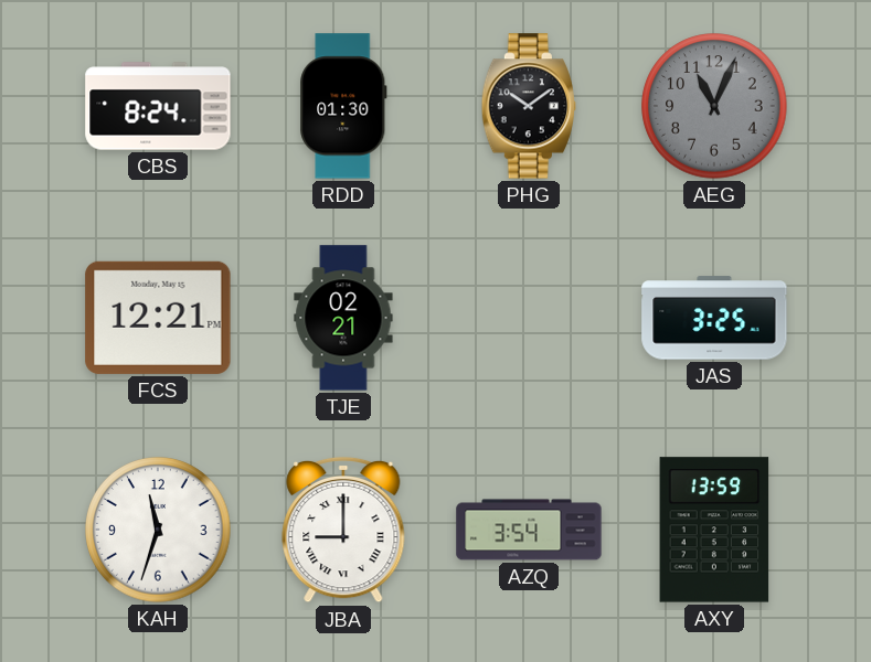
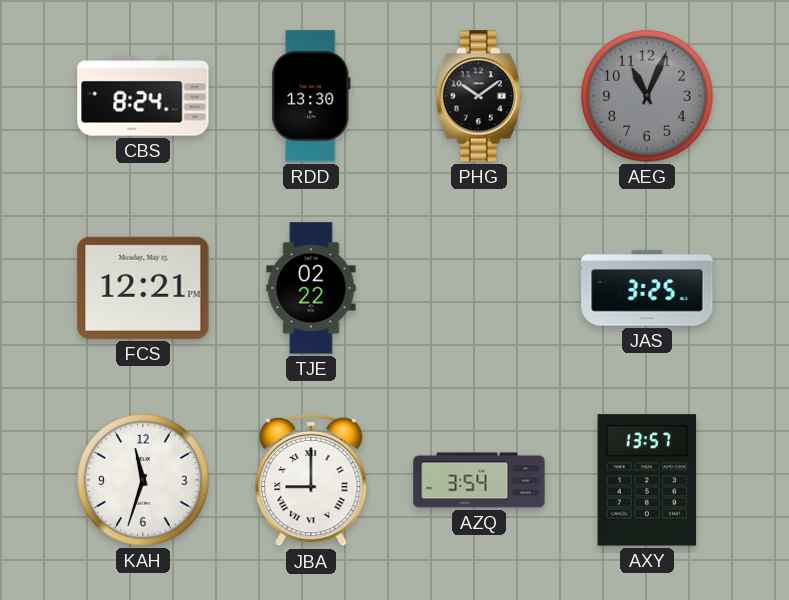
RDD: 01:30 -> 13:30 (311, 96)
TJE: 02:21 -> 02:22 (311, 288)
AXY: 13:59 -> 13:57 (647, 480)
